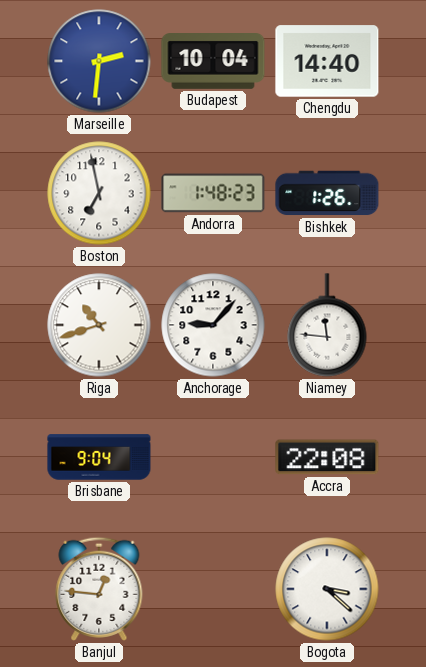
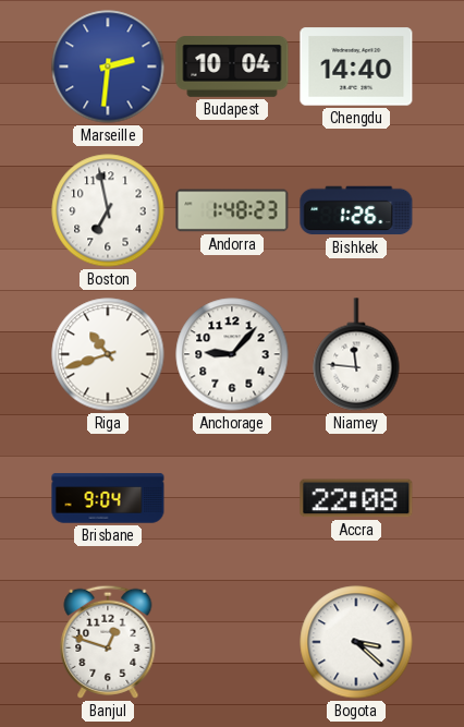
Banjul: 12:46 -> 12:48 (108, 642)
